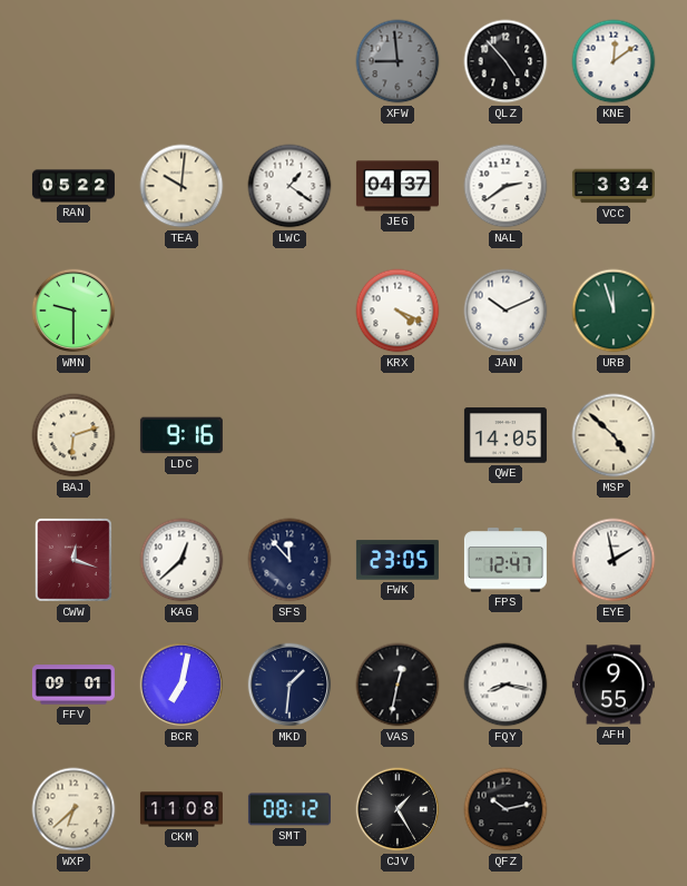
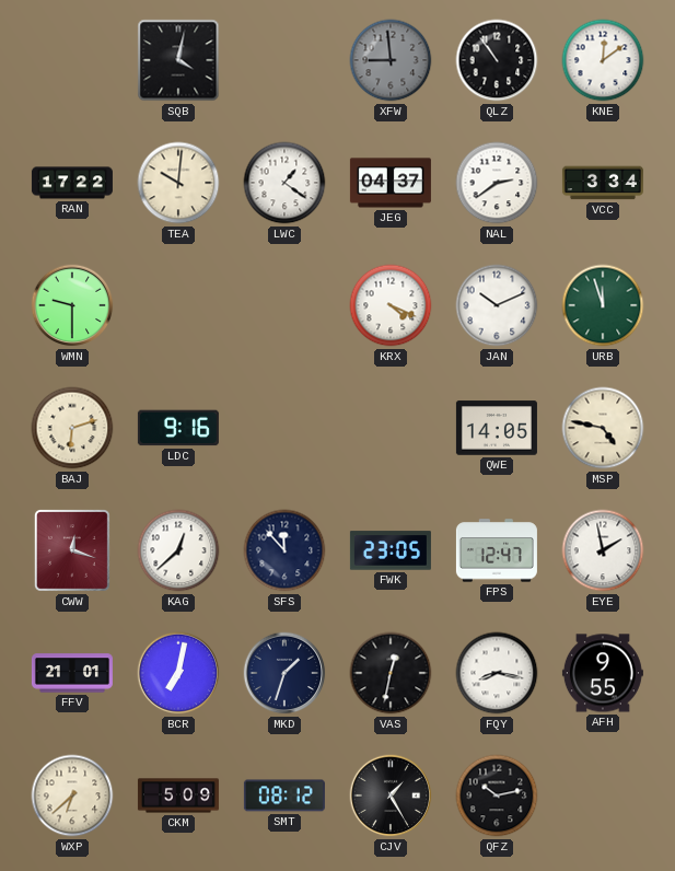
SQB: none -> 4:02 (178, 60)
QLZ: 4:53 -> 10:54 (497, 60)
RAN: 05:22 -> 17:22 (72, 183)
MSP: 4:52 -> 4:47 (603, 428)
FFV: 09:01 -> 21:01 (72, 673)
MKD: 1:31 -> 1:33 (284, 673)
CKM: 11:08 -> 5:09 (178, 795)
